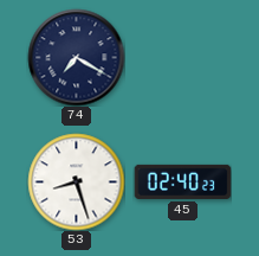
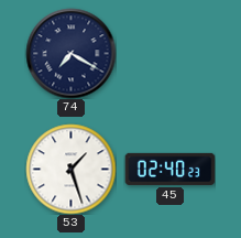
53: 8:27 -> 1:27 (70, 169)
